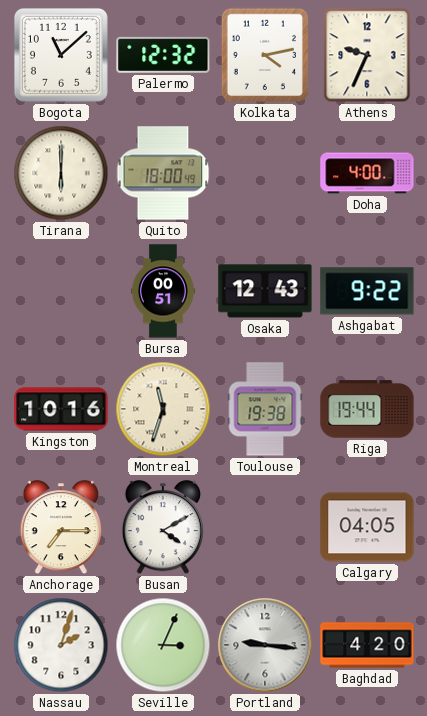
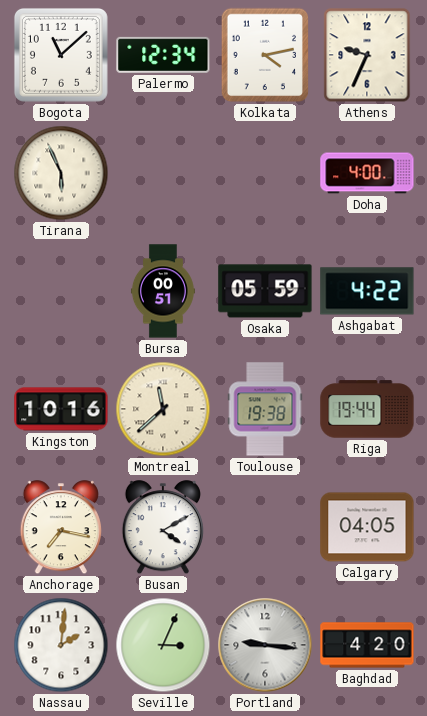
Palermo: 12:32 -> 12:34 (163, 55)
Tirana: 6:00 -> 5:56 (61, 173)
Quito: 18:00 -> none (163, 173)
Osaka: 12:43 -> 05:59 (265, 291)
Ashgabat: 9:22 -> 4:22 (367, 291)
Montreal: 11:33 -> 11:38 (163, 409)
Anchorage: 7:15 -> 7:17 (61, 528)
Nassau: 2:03 -> 2:01 (61, 645)
